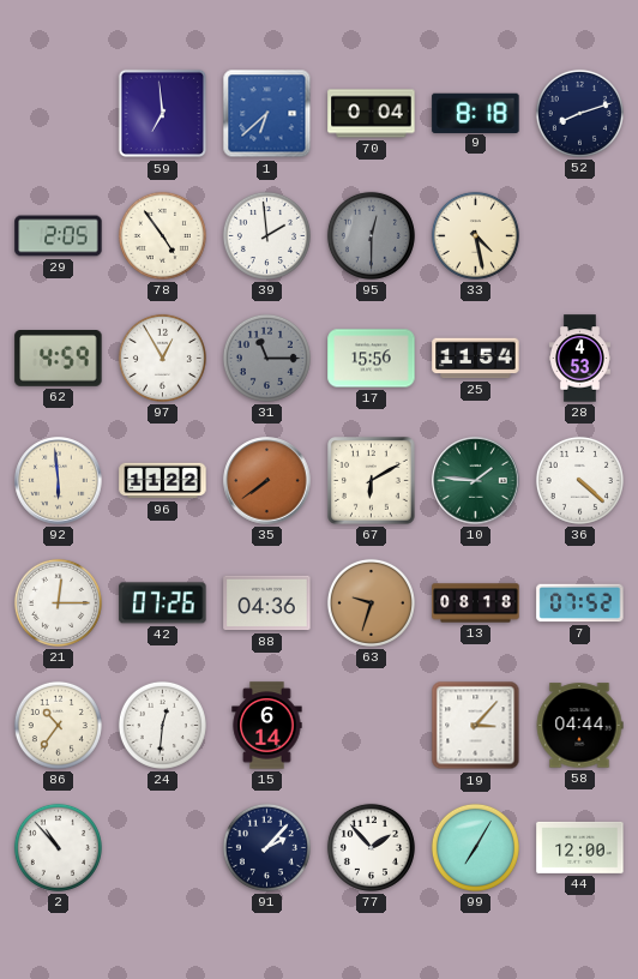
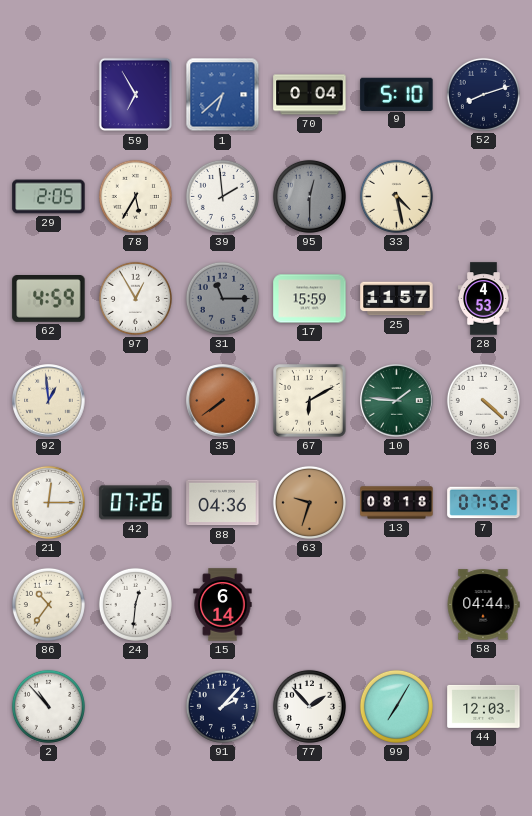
59: 6:59 -> 6:55 (136, 95)
9: 8:18 -> 5:10 (397, 94)
78: 4:54 -> 5:35 (135, 196)
17: 15:56 -> 15:59 (310, 299)
25: 11:54 -> 11:57 (397, 299)
92: 5:59 -> 12:59 (49, 401)
96: 11:22 -> none (163, 481)
19: 3:07 -> none (476, 726)
44: 12:00 -> 12:03 (484, 706)
